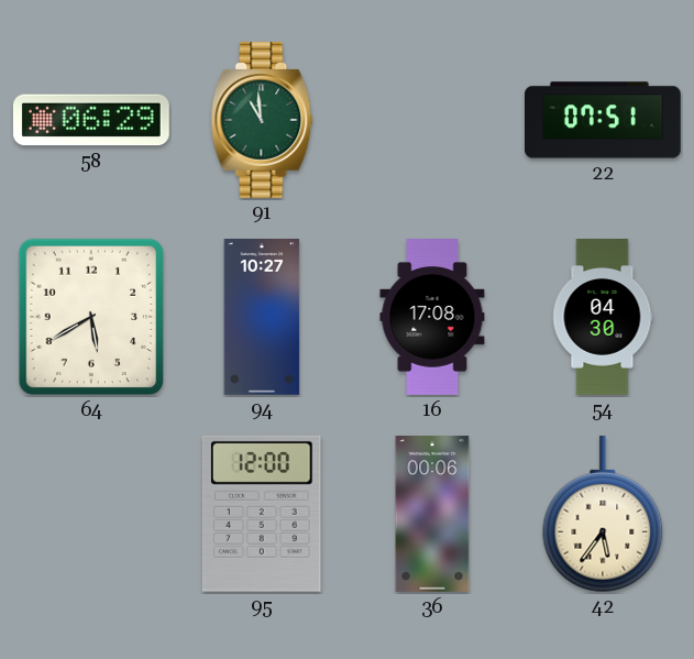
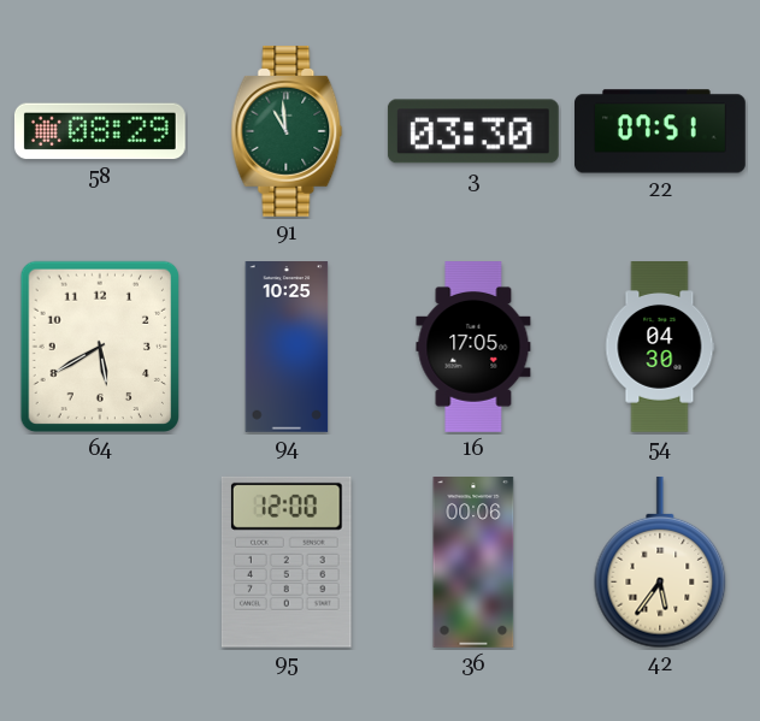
58: 06:29 -> 08:29 (100, 131)
3: none -> 03:30 (473, 131)
94: 10:27 -> 10:25 (287, 348)
16: 17:08 -> 17:05 (473, 348)
